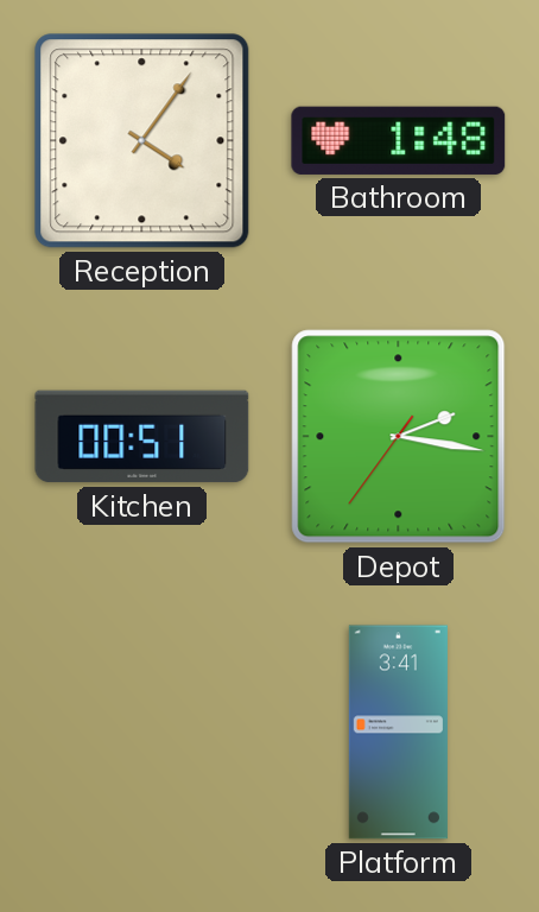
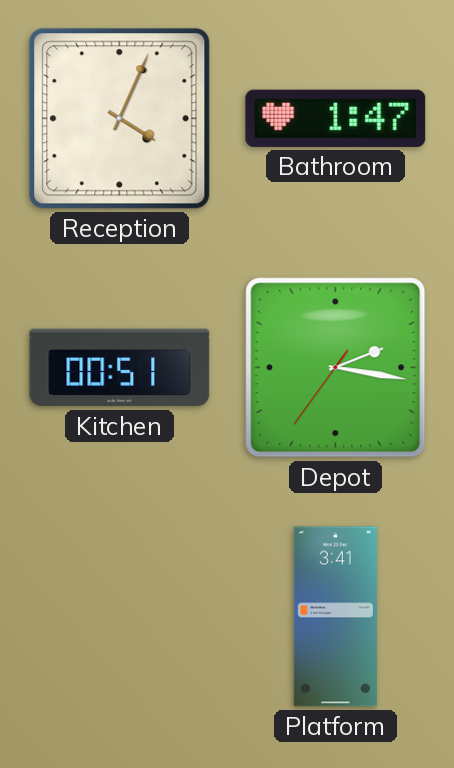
Reception: 4:06 -> 4:04 (120, 119)
Bathroom: 1:48 -> 1:47 (336, 118)
